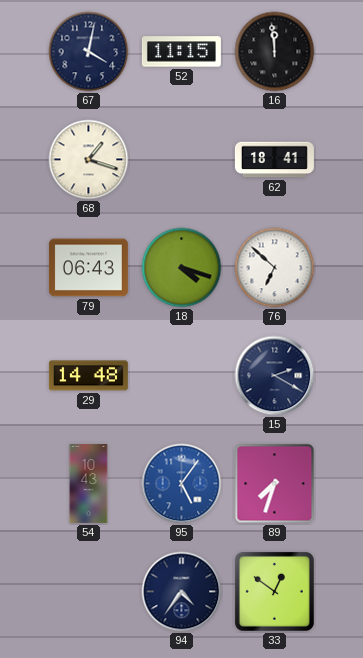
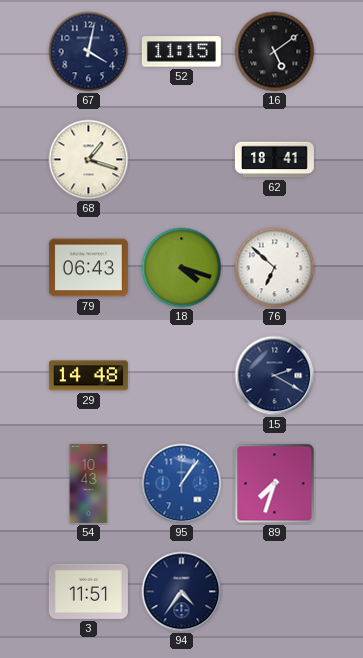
16: 11:59 -> 5:09 (275, 52)
95: 5:06 -> 1:06 (182, 484)
3: none -> 11:51 (88, 591)
33: 12:51 -> none (274, 591)
